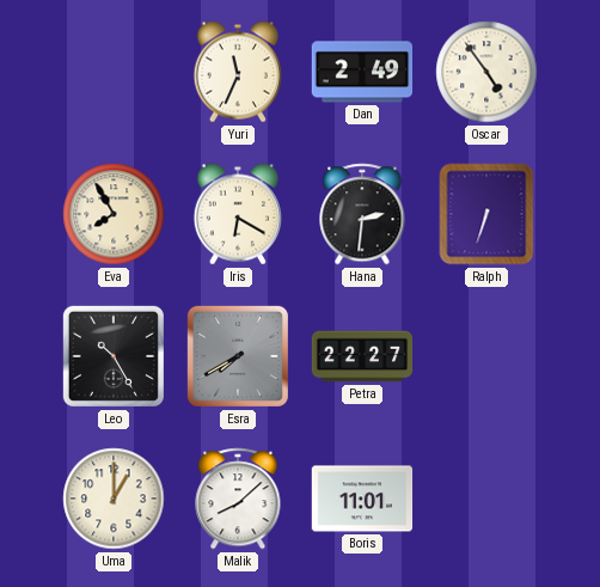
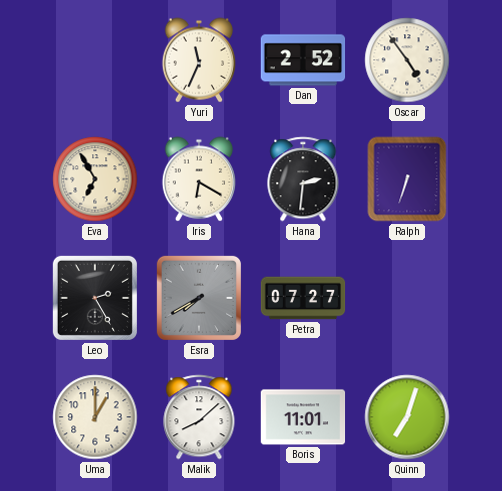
Dan: 2:49 -> 2:52 (303, 60)
Eva: 7:55 -> 6:55 (95, 179)
Leo: 10:25 -> 2:25 (95, 298)
Petra: 22:27 -> 07:27 (303, 298)
Quinn: none -> 7:03 (407, 417)
